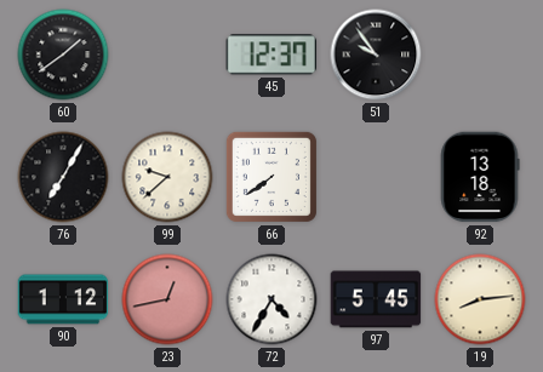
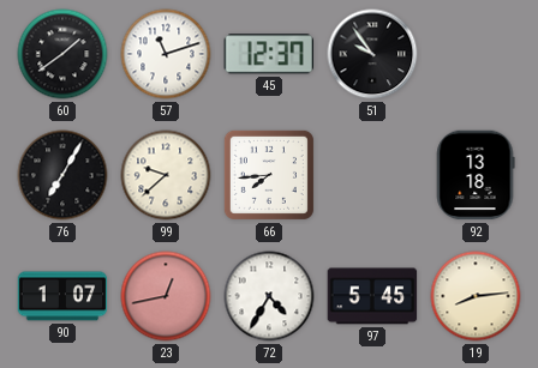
57: none -> 11:12 (166, 54)
66: 7:39 -> 7:44 (269, 175)
90: 1:12 -> 1:07 (62, 296)
